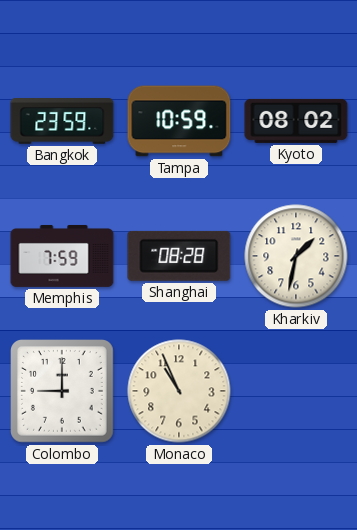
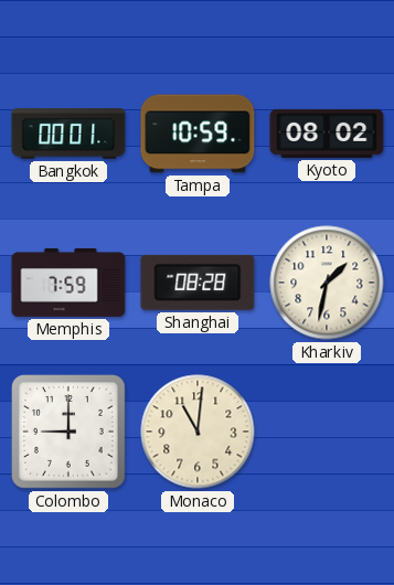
Bangkok: 23:59 -> 00:01 (68, 135)
Monaco: 10:56 -> 11:01 (198, 432)
